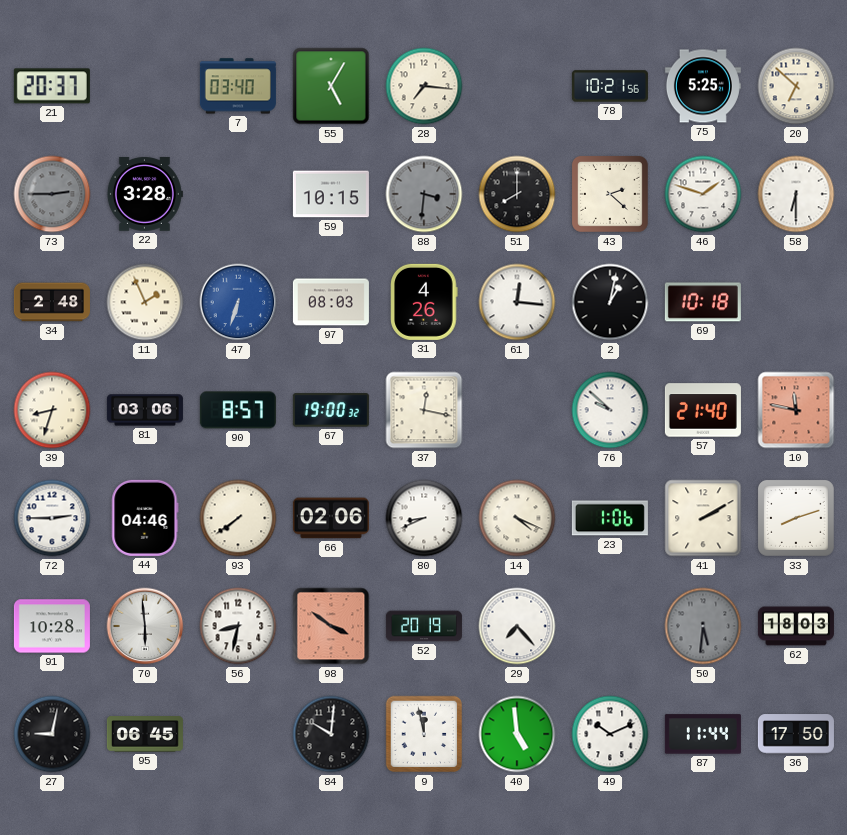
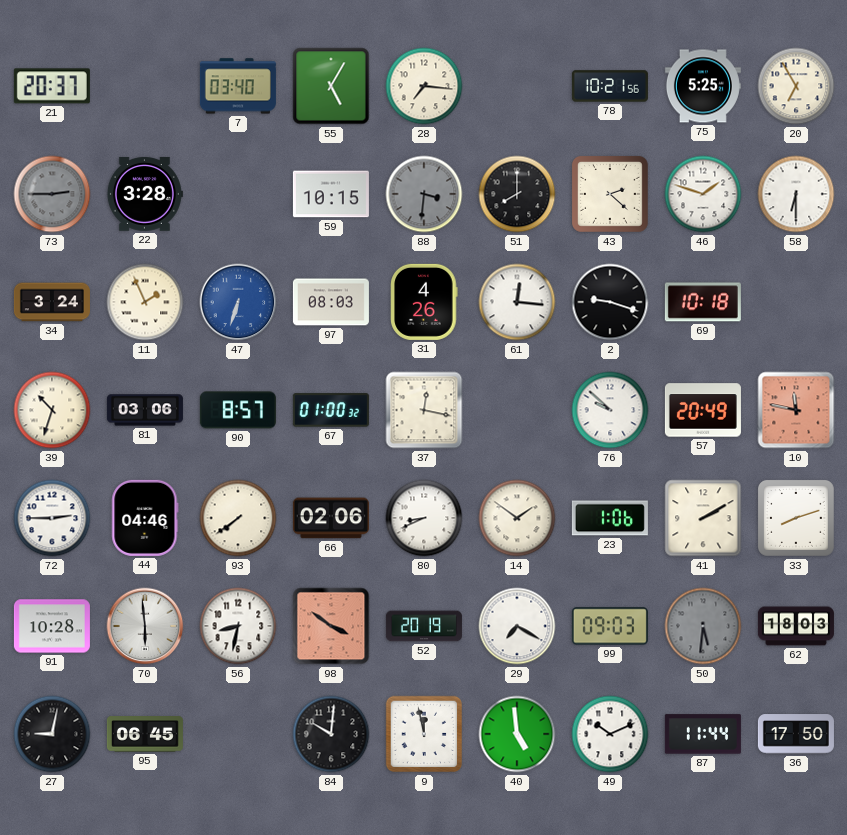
20: 6:52 -> 6:55 (796, 86)
34: 2:48 -> 3:24 (52, 302)
2: 1:02 -> 9:18 (610, 302)
39: 8:33 -> 10:33 (52, 410)
67: 19:00 -> 01:00 (331, 410)
57: 21:40 -> 20:49 (703, 410)
14: 4:19 -> 1:51 (517, 518)
29: 7:23 -> 7:20 (517, 626)
99: none -> 09:03 (610, 626)
